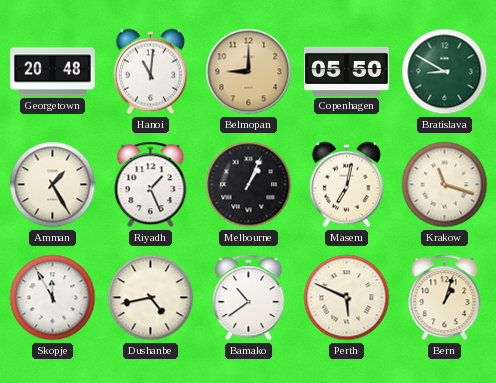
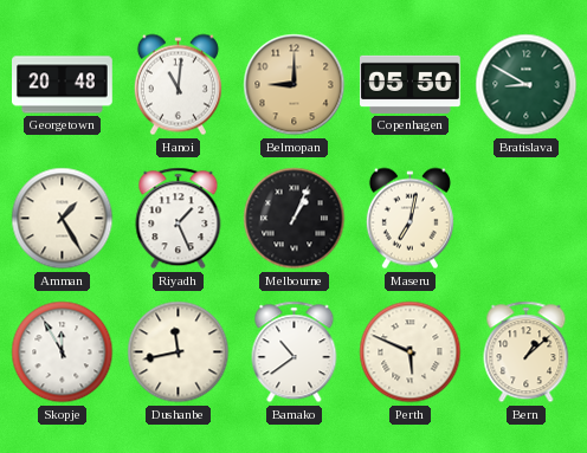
Krakow: 11:18 -> none (445, 185)
Dushanbe: 4:43 -> 11:43 (179, 352)
Bern: 1:03 -> 1:08 (527, 352)
